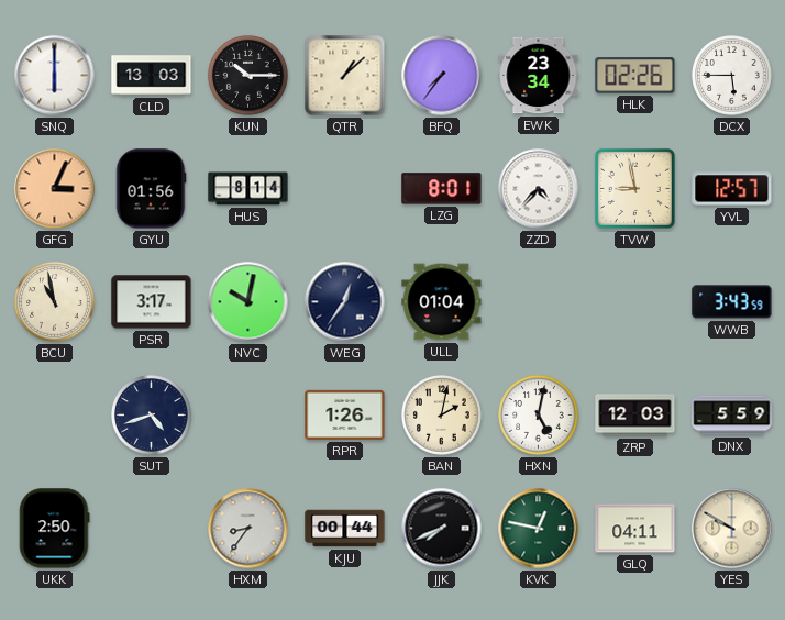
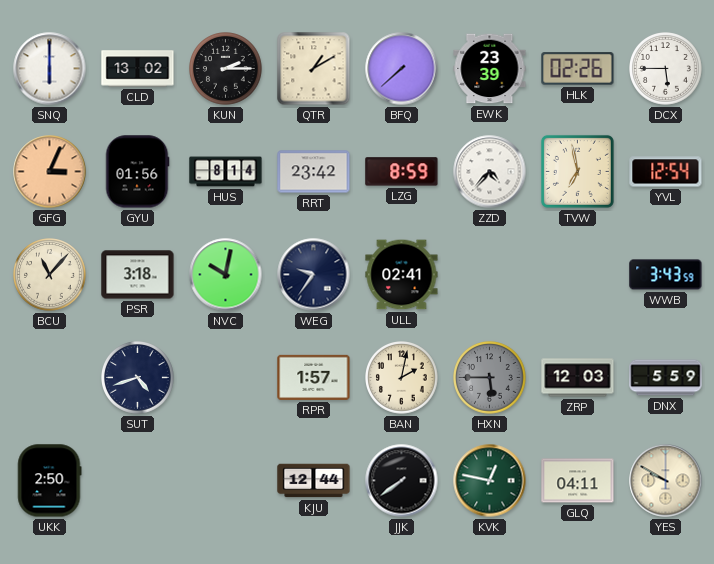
CLD: 13:03 -> 13:02 (138, 69)
KUN: 10:15 -> 2:15 (226, 69)
QTR: 1:08 -> 1:10 (314, 69)
BFQ: 7:36 -> 7:38 (402, 69)
EWK: 23:34 -> 23:39 (490, 69)
RRT: none -> 23:42 (314, 172)
LZG: 8:01 -> 8:59 (402, 172)
TVW: 8:58 -> 6:58 (577, 171)
YVL: 12:57 -> 12:54 (666, 172)
BCU: 10:58 -> 11:07 (50, 275)
PSR: 3:17 -> 3:18 (138, 275)
WEG: 12:36 -> 9:36 (314, 275)
ULL: 01:04 -> 02:41 (402, 275)
RPR: 1:26 -> 1:57 (314, 377)
HXN: 5:02 -> 5:45 (490, 378)
HXN dial: white -> grey (490, 378)
HXM: 8:36 -> none (248, 529)
KJU: 00:44 -> 12:44 (314, 481)
JJK: 7:41 -> 7:39 (402, 481)
